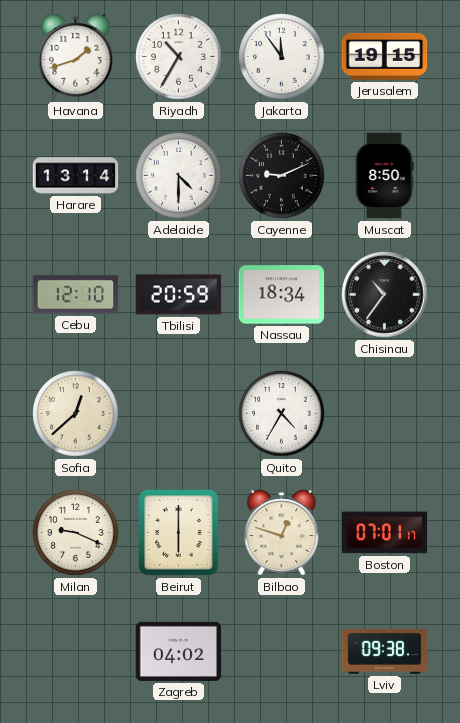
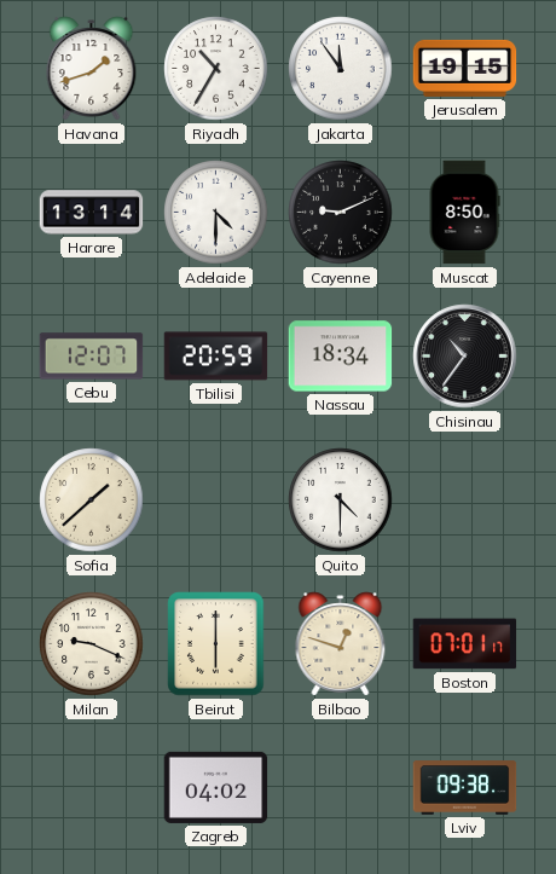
Cebu: 12:10 -> 12:07 (92, 357)
Sofia: 12:38 -> 1:38 (92, 500)
Quito: 4:35 -> 4:30 (341, 500)
